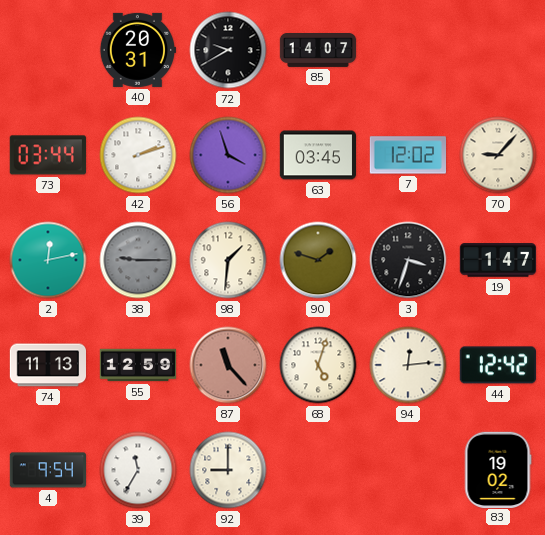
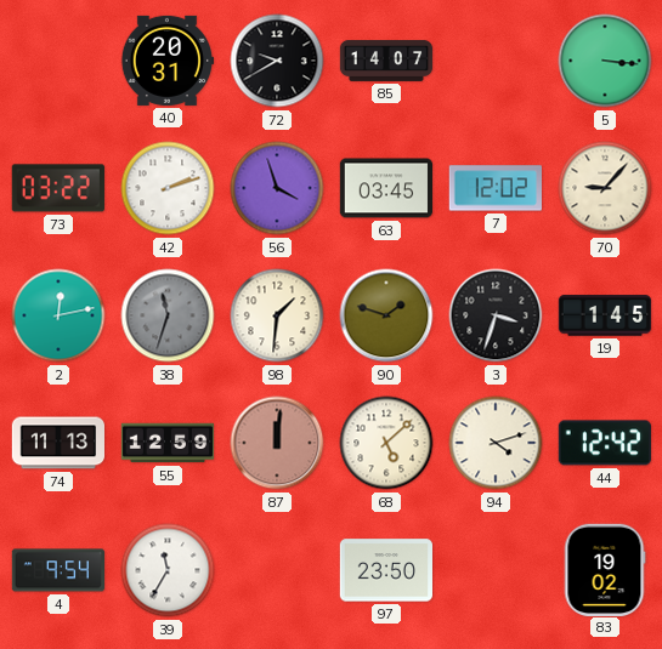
5: none -> 3:16 (605, 61)
73: 03:44 -> 03:22 (58, 188)
38: 9:15 -> 11:33 (168, 315)
19: 1:47 -> 1:45 (605, 315)
87: 11:23 -> 12:01 (277, 443)
68: 5:03 -> 5:08 (386, 443)
94: 12:14 -> 4:12 (496, 443)
92: 9:00 -> none (228, 470)
97: none -> 23:50 (385, 570)
